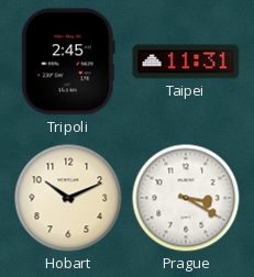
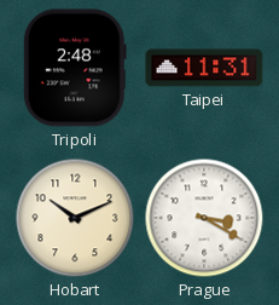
Tripoli: 2:45 -> 2:48 (75, 68)
